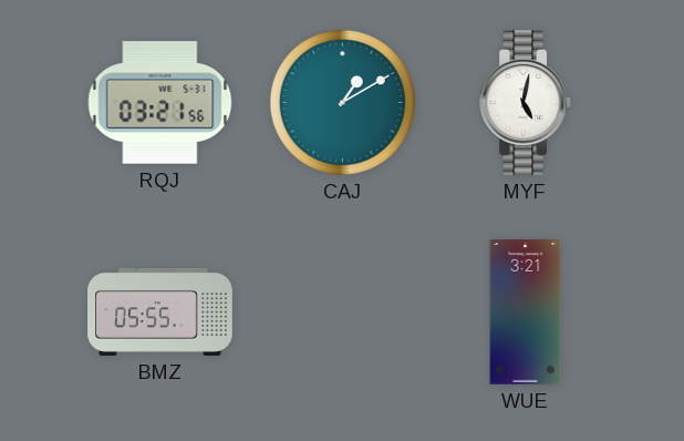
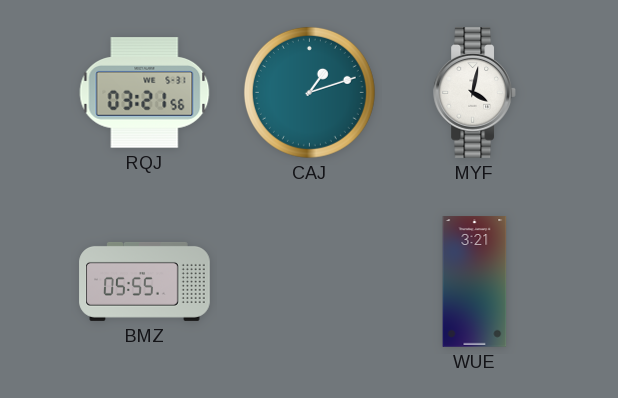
CAJ: 1:10 -> 1:12 (309, 92)
MYF: 5:02 -> 4:02 (474, 93)
